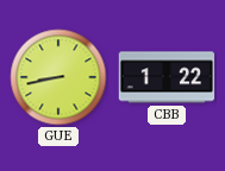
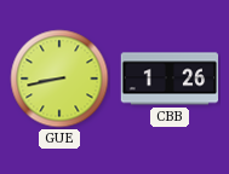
CBB: 1:22 -> 1:26 (170, 79)
